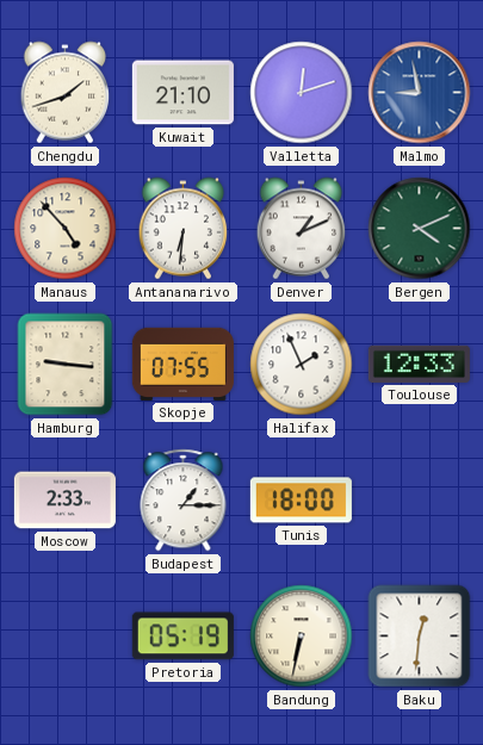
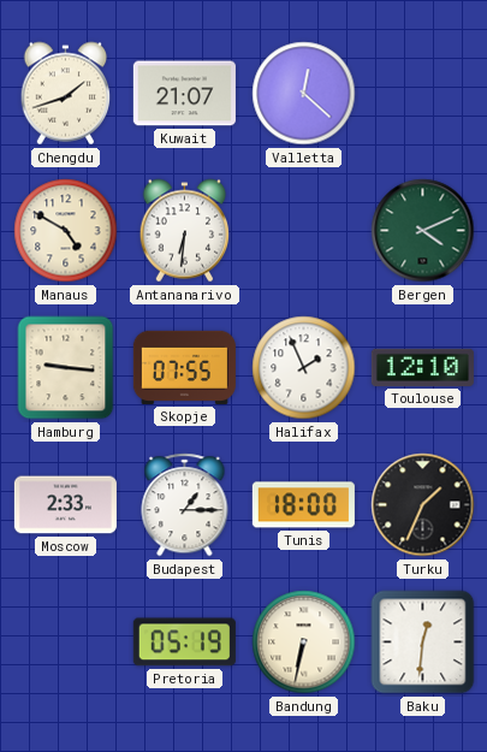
Kuwait: 21:10 -> 21:07 (184, 94)
Valletta: 12:12 -> 12:22 (304, 94)
Malmo: 8:58 -> none (420, 93)
Manaus: 4:53 -> 4:50 (66, 231)
Denver: 1:11 -> none (302, 229)
Toulouse: 12:33 -> 12:10 (422, 367)
Turku: none -> 1:34 (423, 505)
